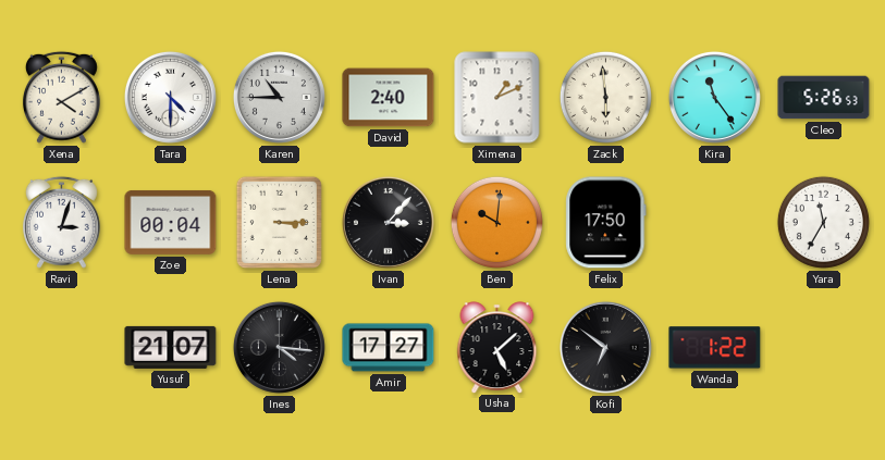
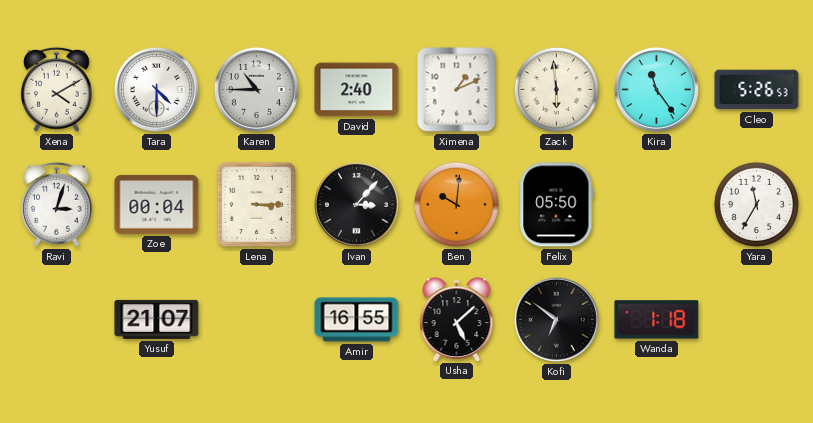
Felix: 17:50 -> 05:50 (557, 205)
Ines: 4:16 -> none (279, 347)
Amir: 17:27 -> 16:55 (357, 320)
Wanda: 1:22 -> 1:18 (657, 320)
